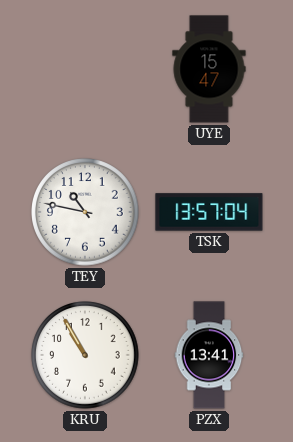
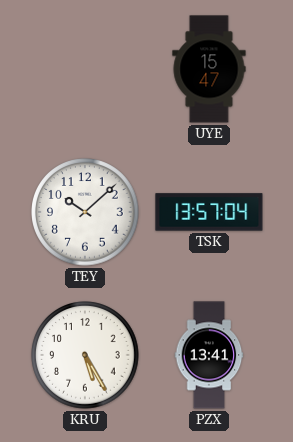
TEY: 10:47 -> 10:08 (85, 212)
KRU: 10:55 -> 5:25 (85, 355)
